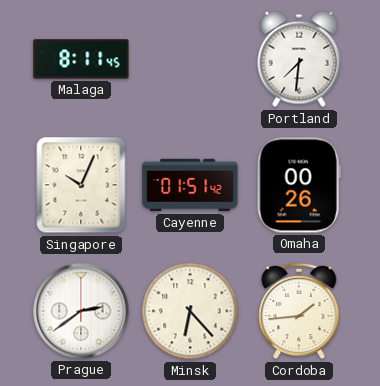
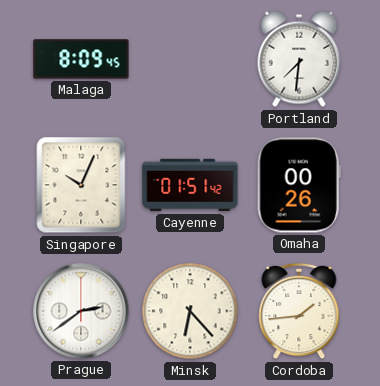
Malaga: 8:11 -> 8:09 (81, 59)
